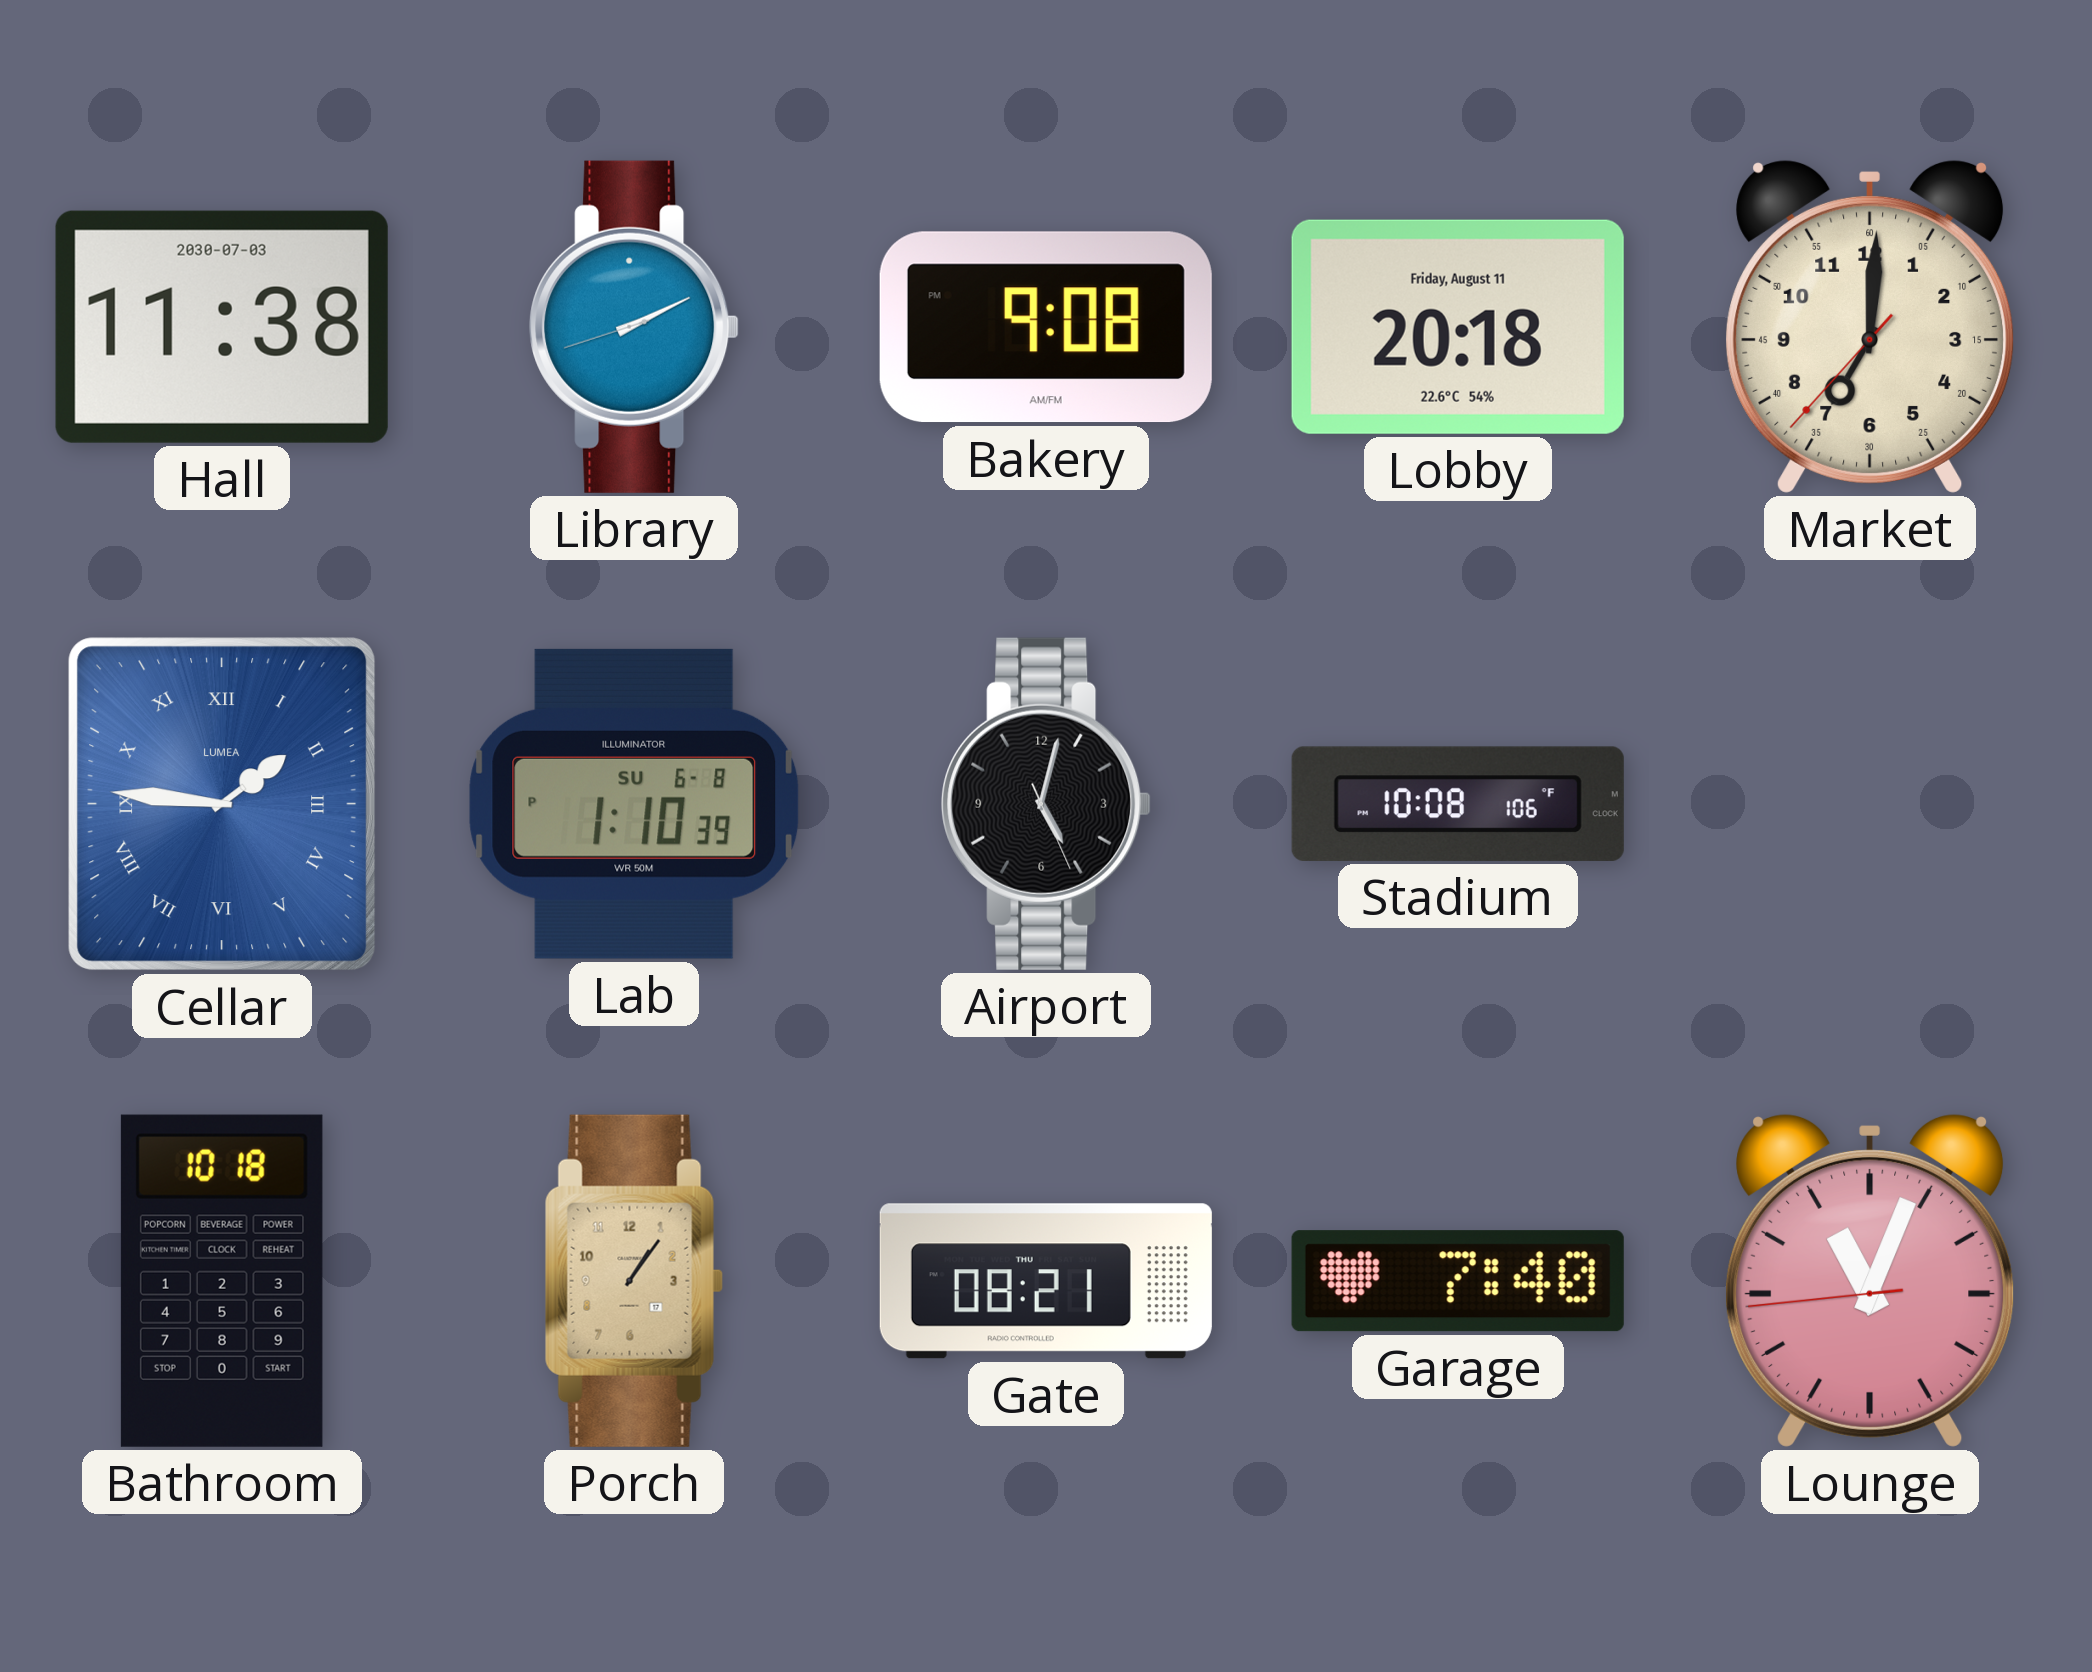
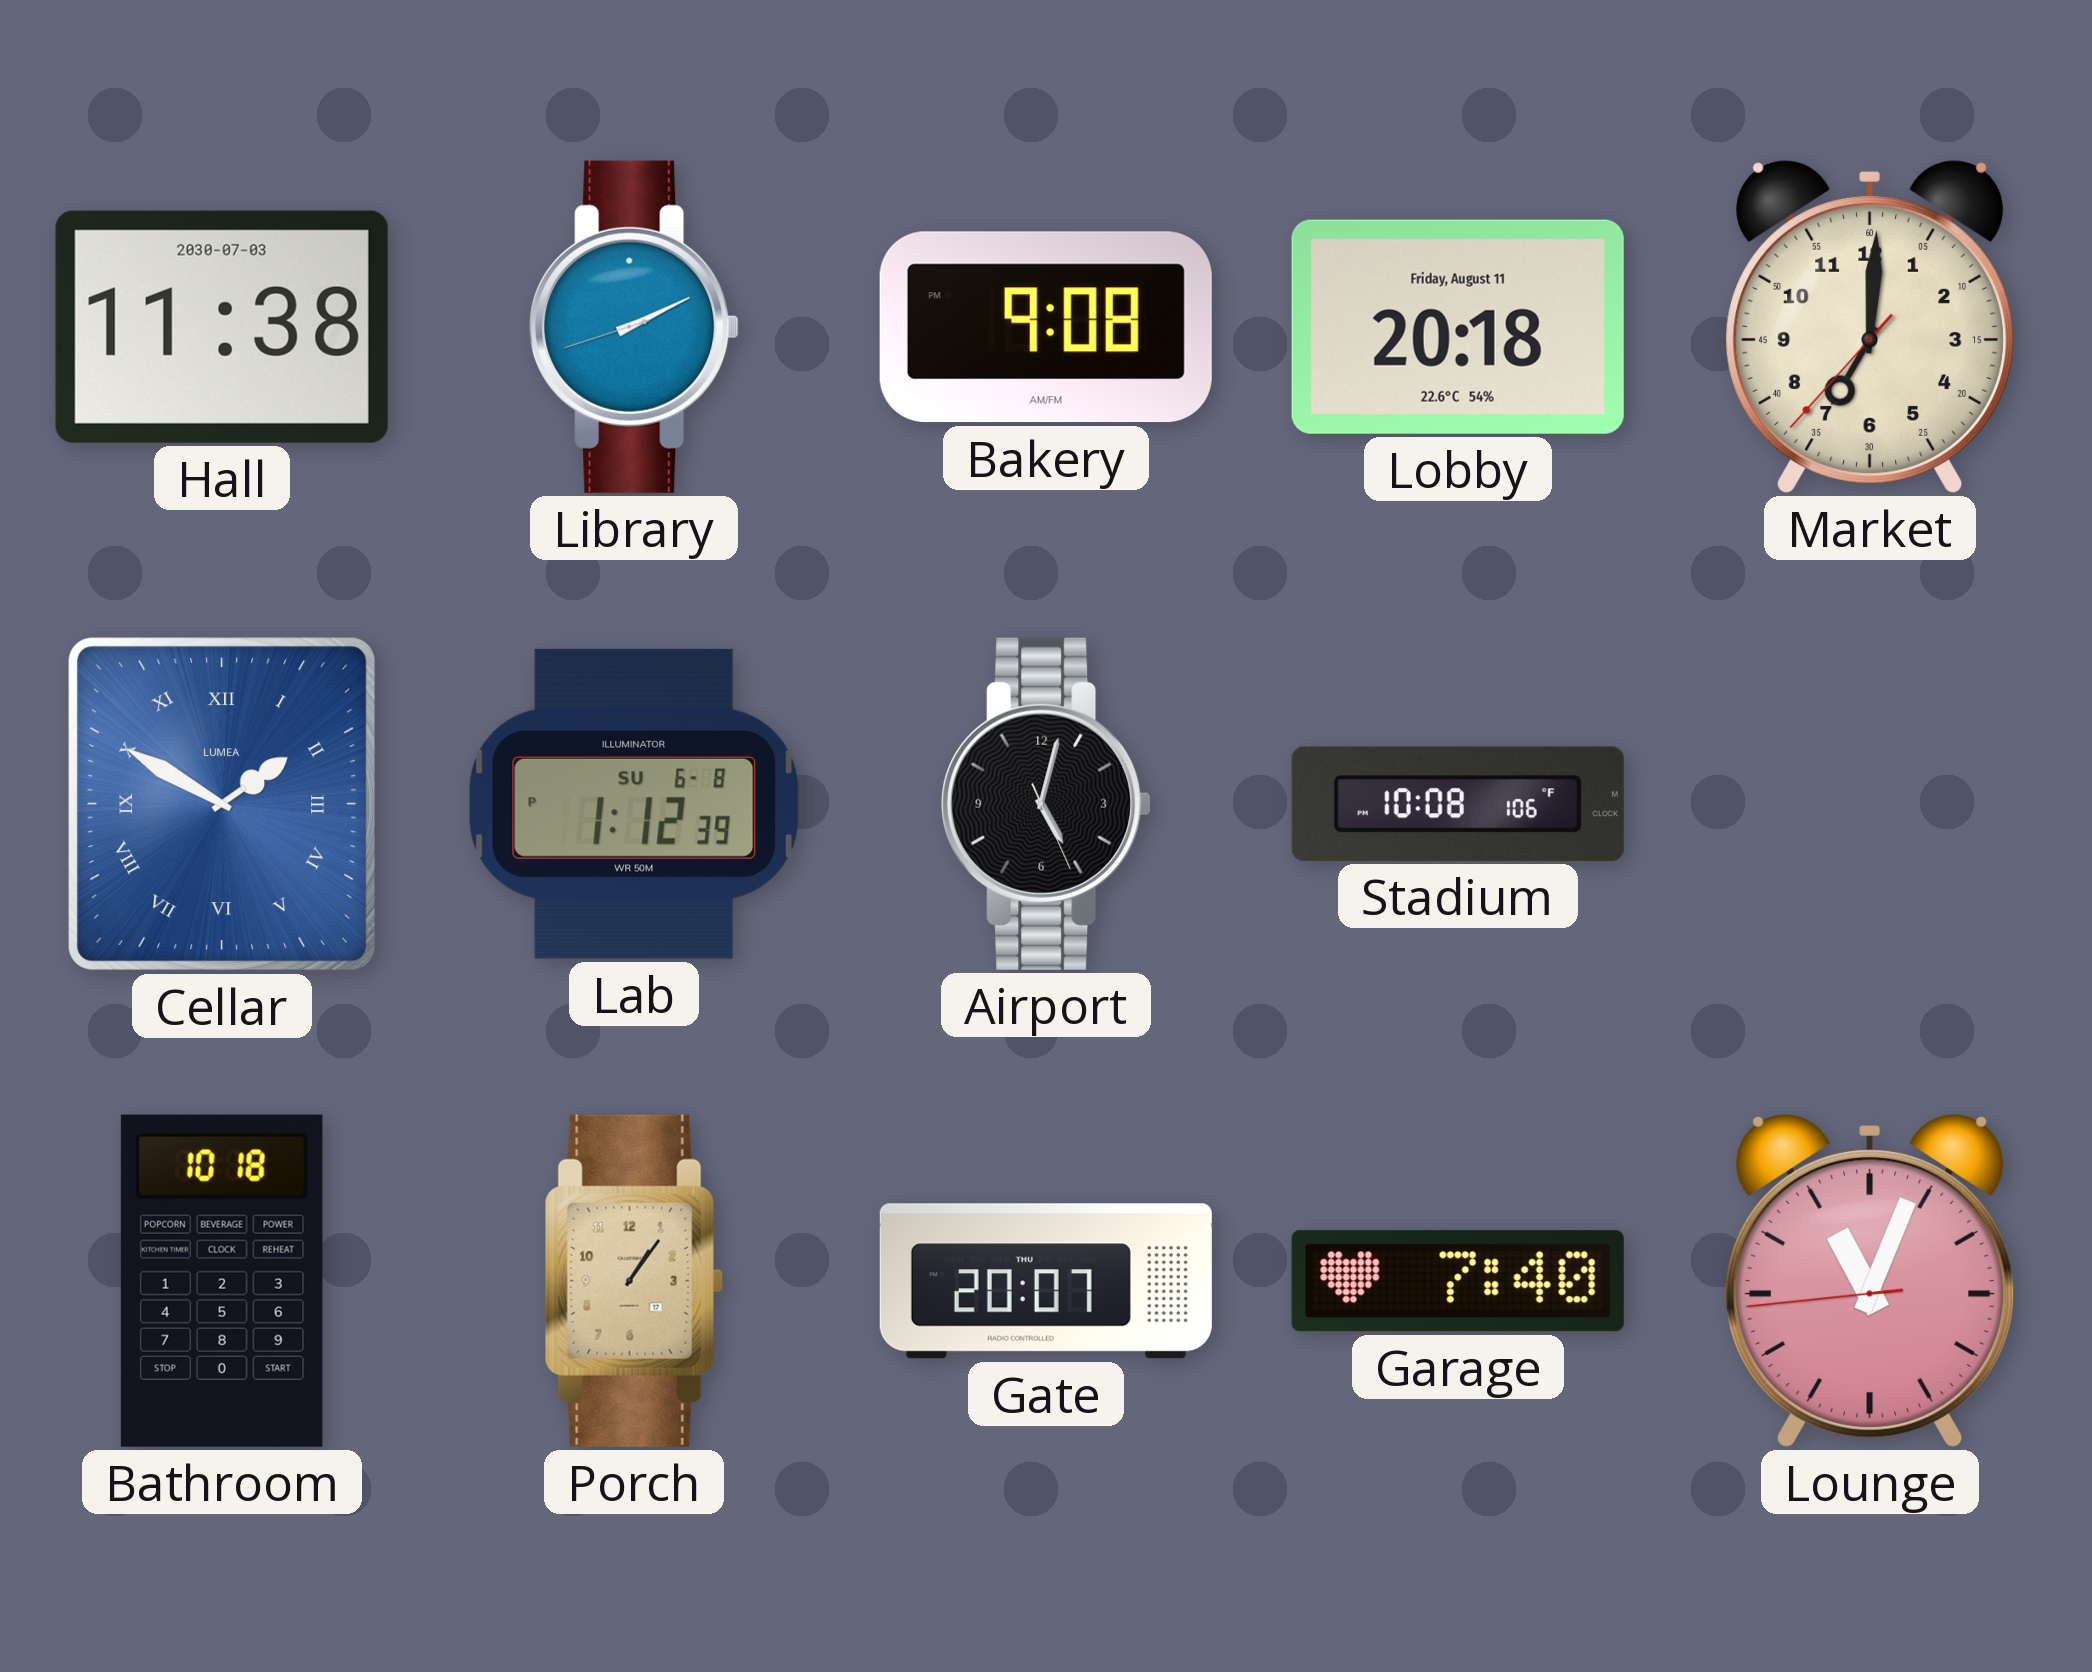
Cellar: 1:46 -> 1:50 (222, 804)
Lab: 1:10 -> 1:12 (634, 804)
Gate: 08:21 -> 20:07 (1046, 1281)
